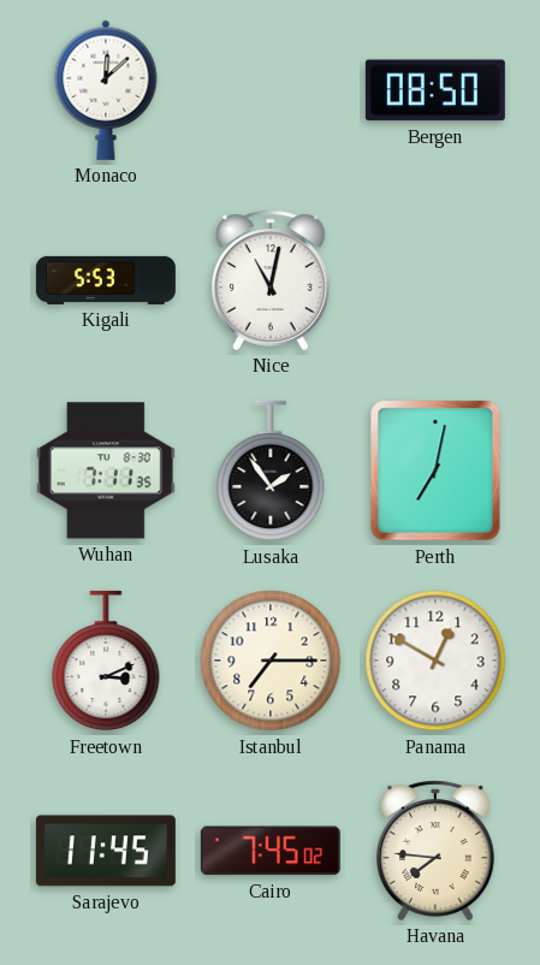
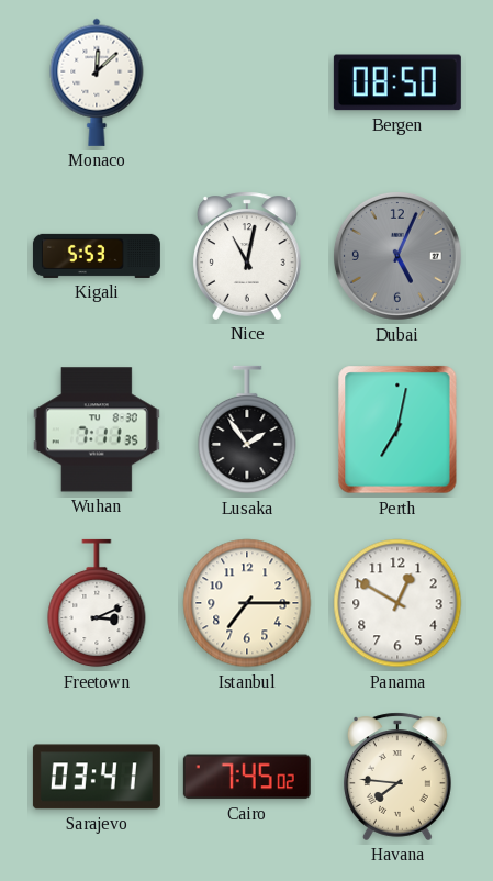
Dubai: none -> 5:04 (399, 257)
Sarajevo: 11:45 -> 03:41 (97, 777)
